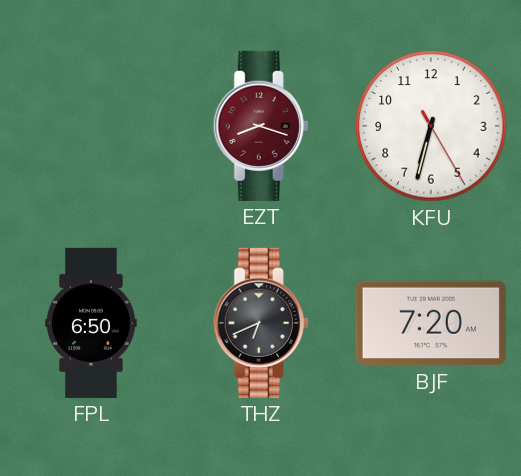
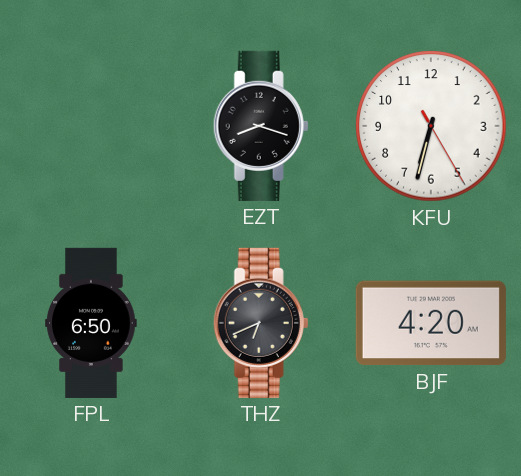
EZT dial: burgundy -> black (261, 126)
BJF: 7:20 -> 4:20 (431, 323)
